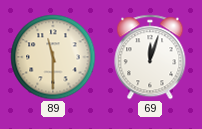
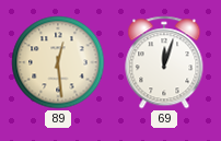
89: 11:30 -> 12:29 (58, 62)
